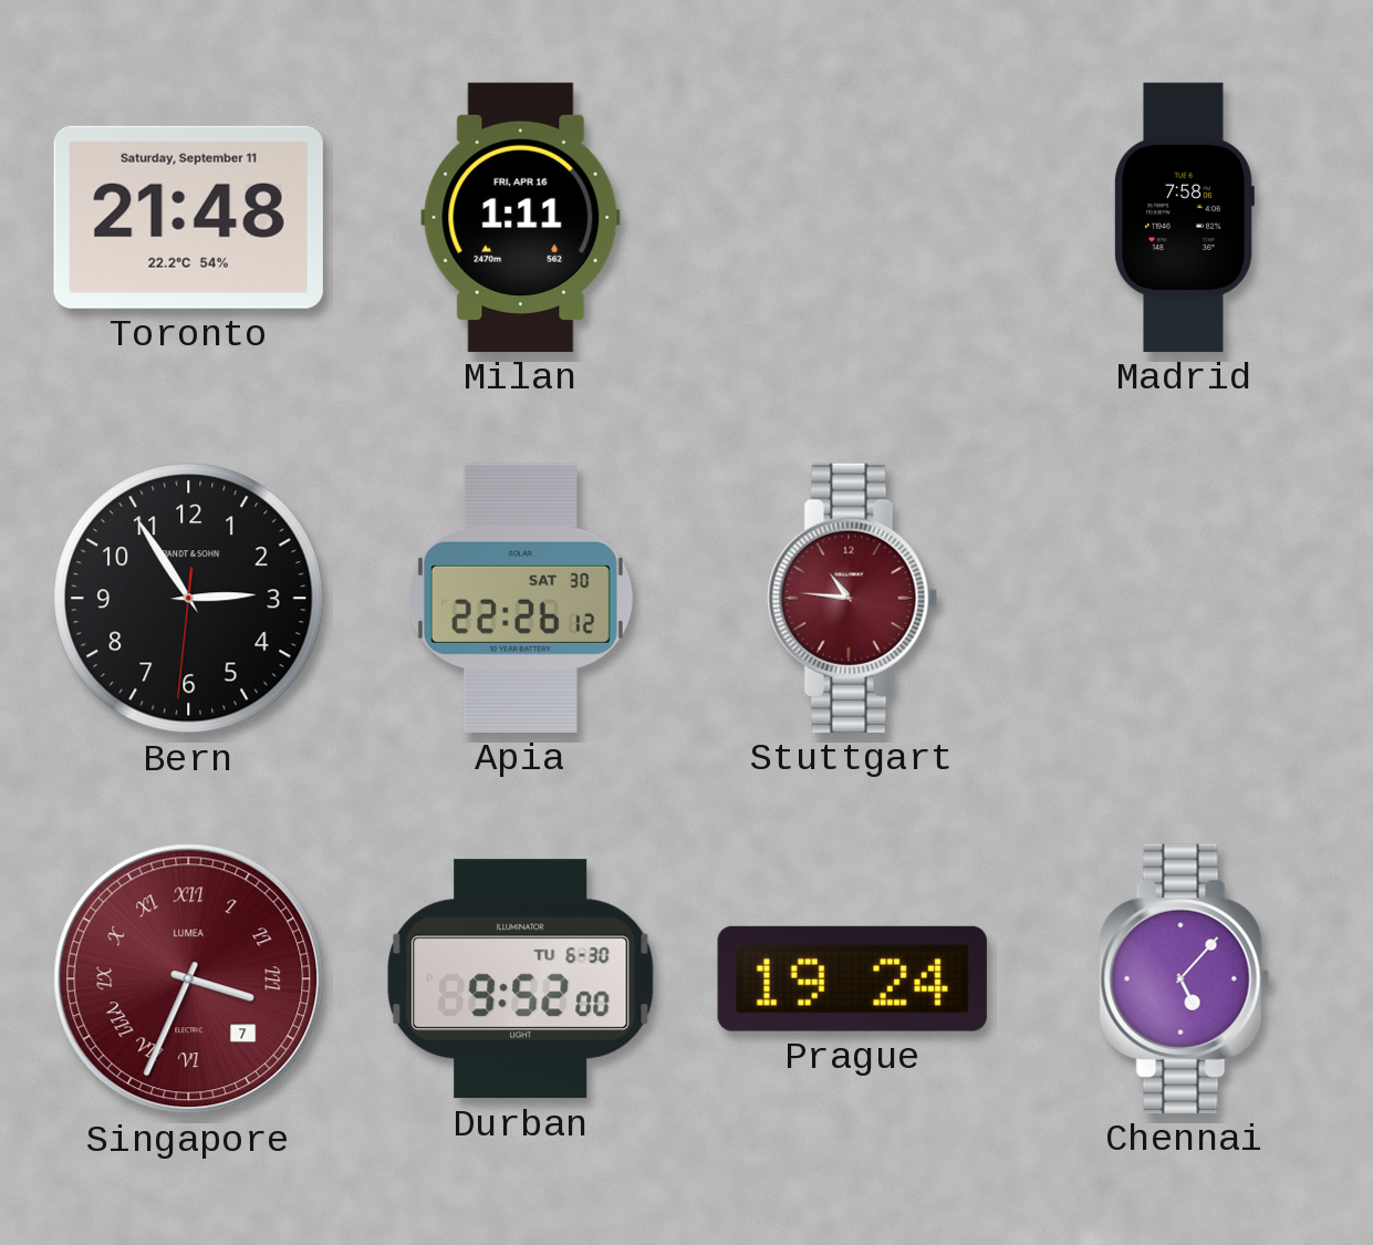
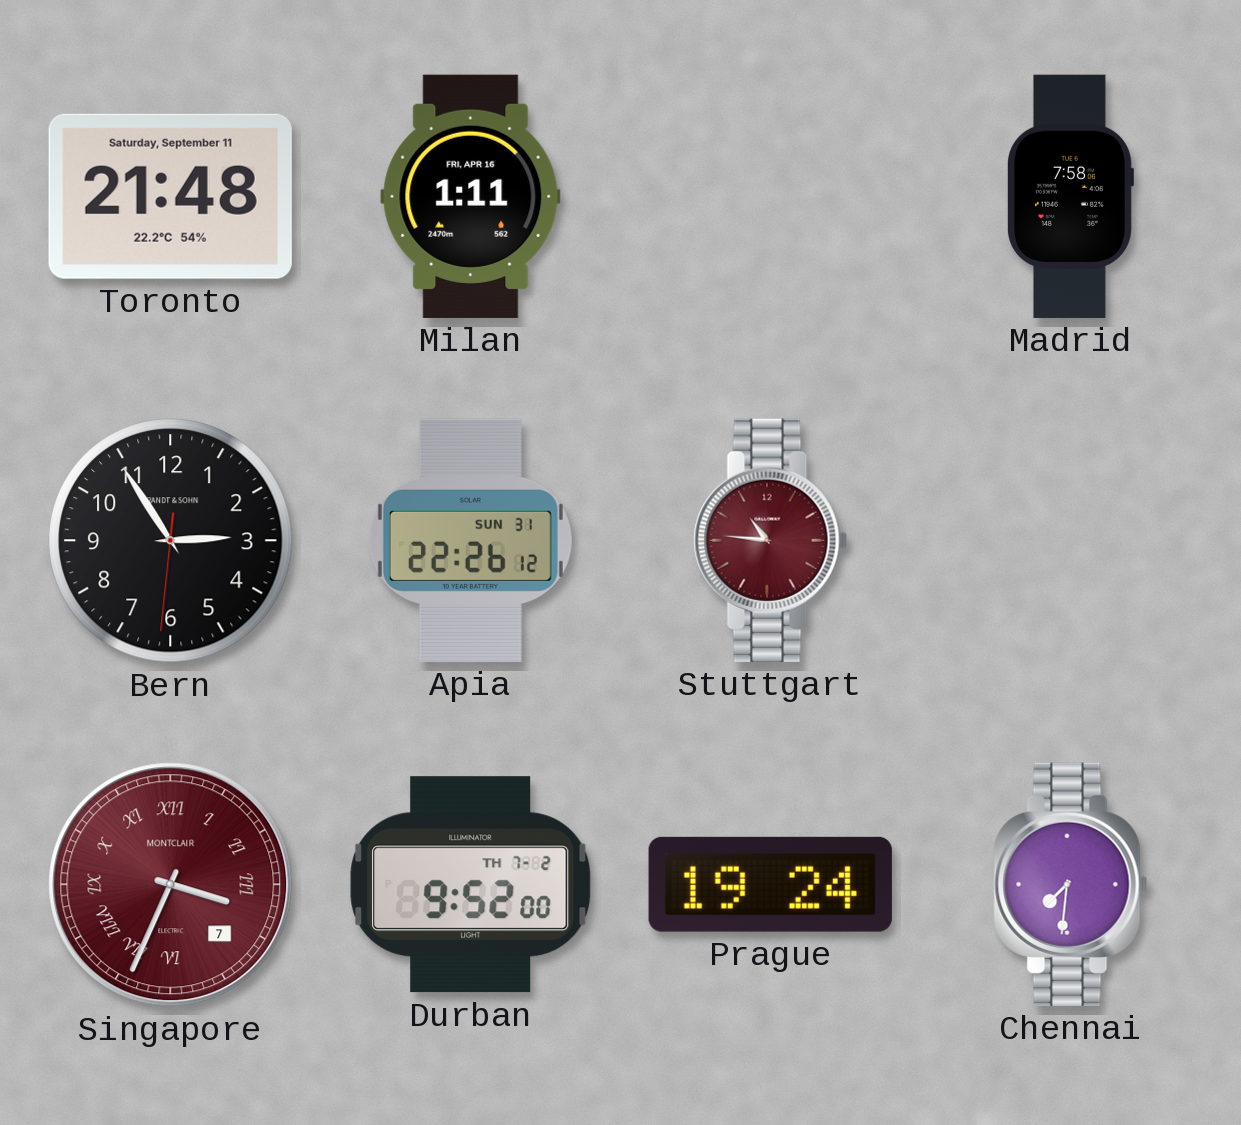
Apia date: SAT 30 -> SUN 31 (470, 540)
Singapore brand: LUMEA -> MONTCLAIR (171, 885)
Durban date: TU 6-30 -> TH 7-2 (471, 885)
Chennai: 5:07 -> 7:31 (1071, 884)
